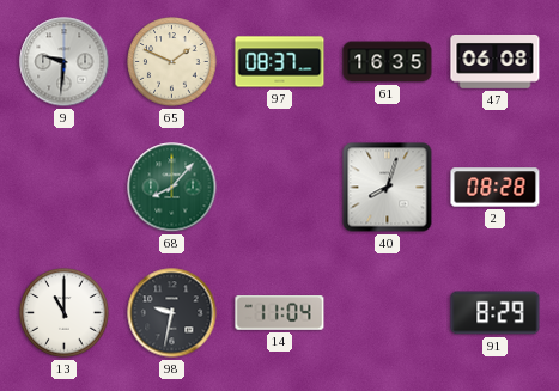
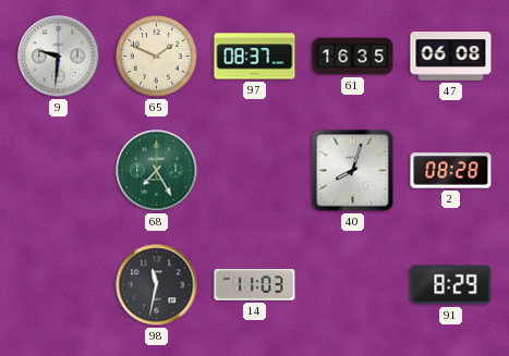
68: 8:07 -> 7:25 (157, 171)
13: 11:00 -> none (65, 313)
98: 9:32 -> 11:32 (157, 285)
14: 11:04 -> 11:03 (255, 285)
